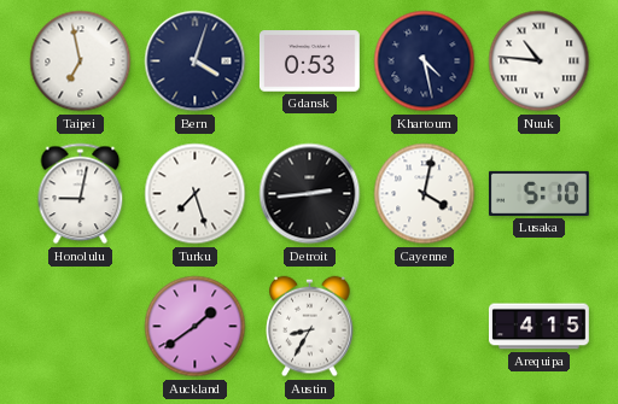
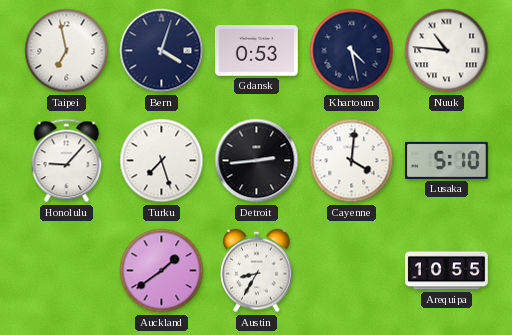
Honolulu: 9:02 -> 9:07 (67, 161)
Cayenne: 4:02 -> 4:01 (352, 161)
Arequipa: 4:15 -> 10:55 (446, 271)
